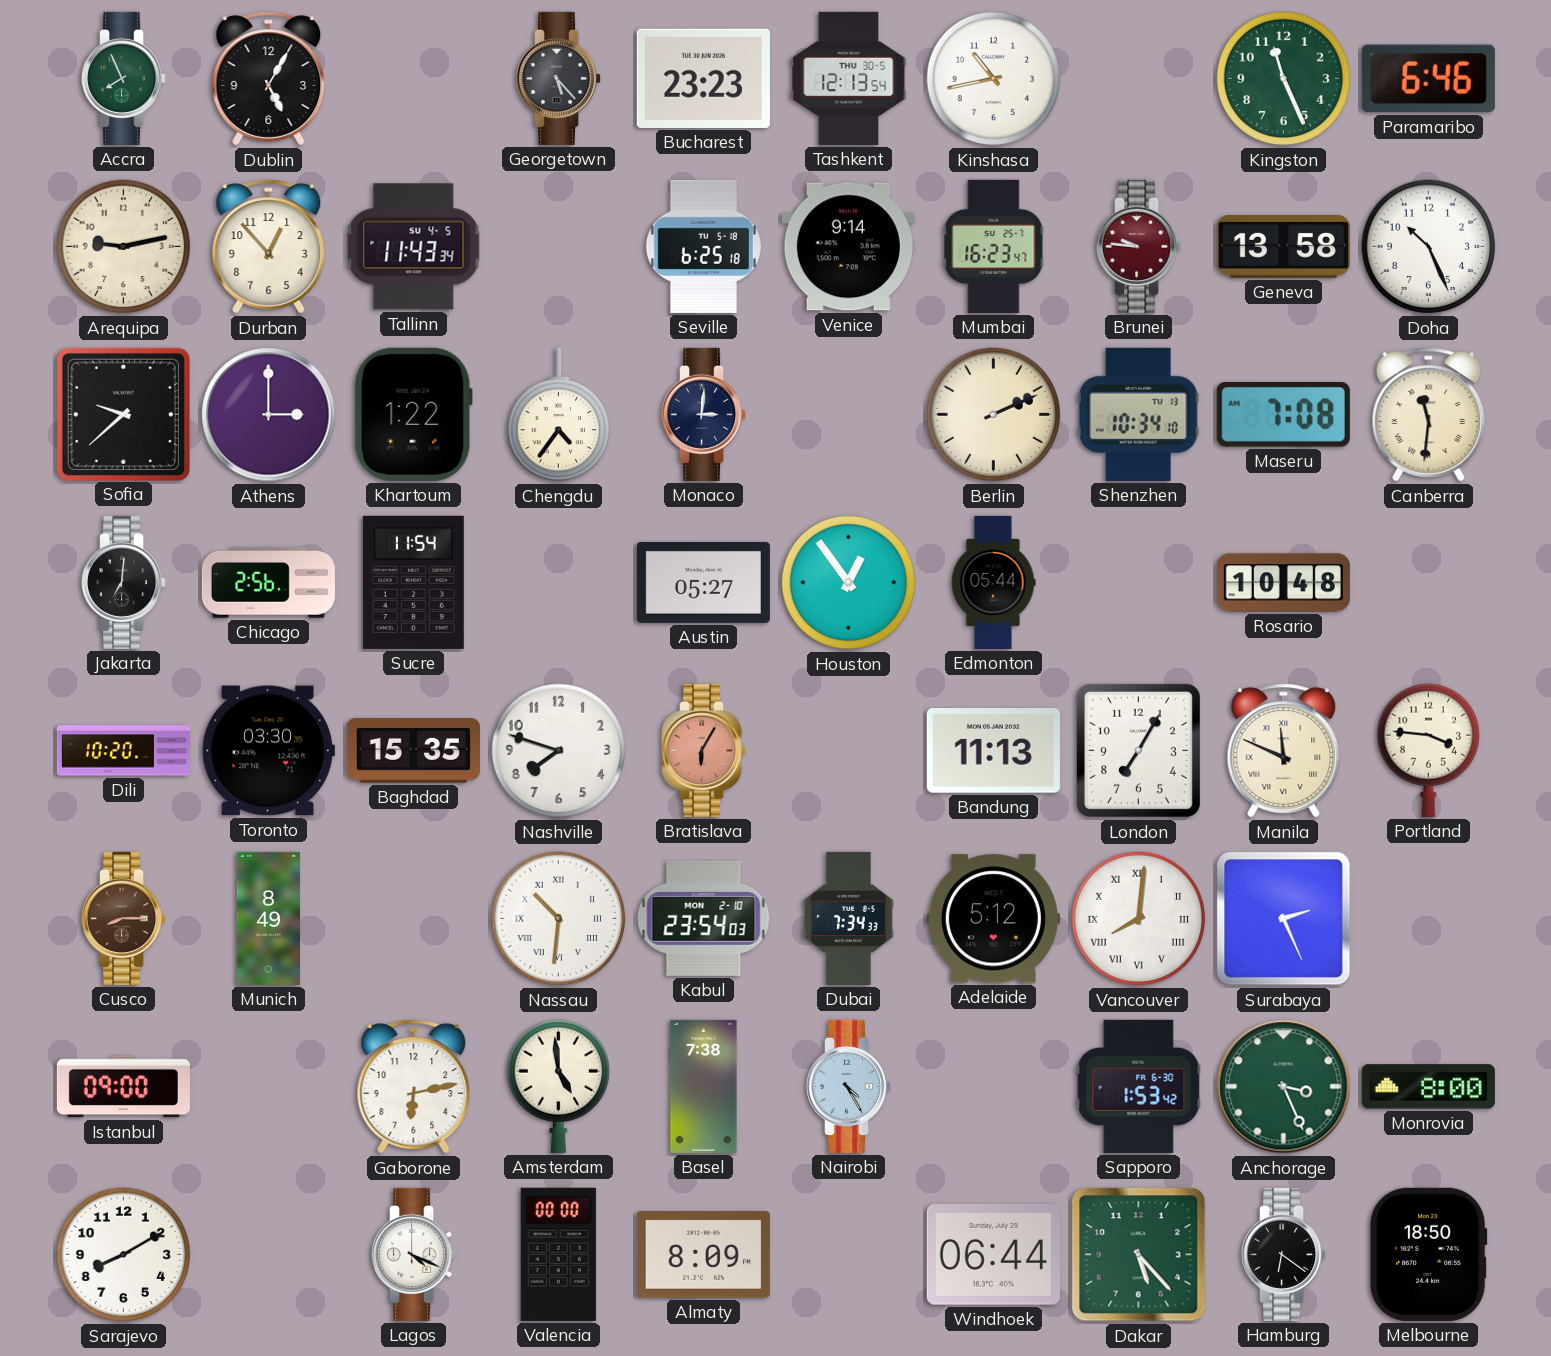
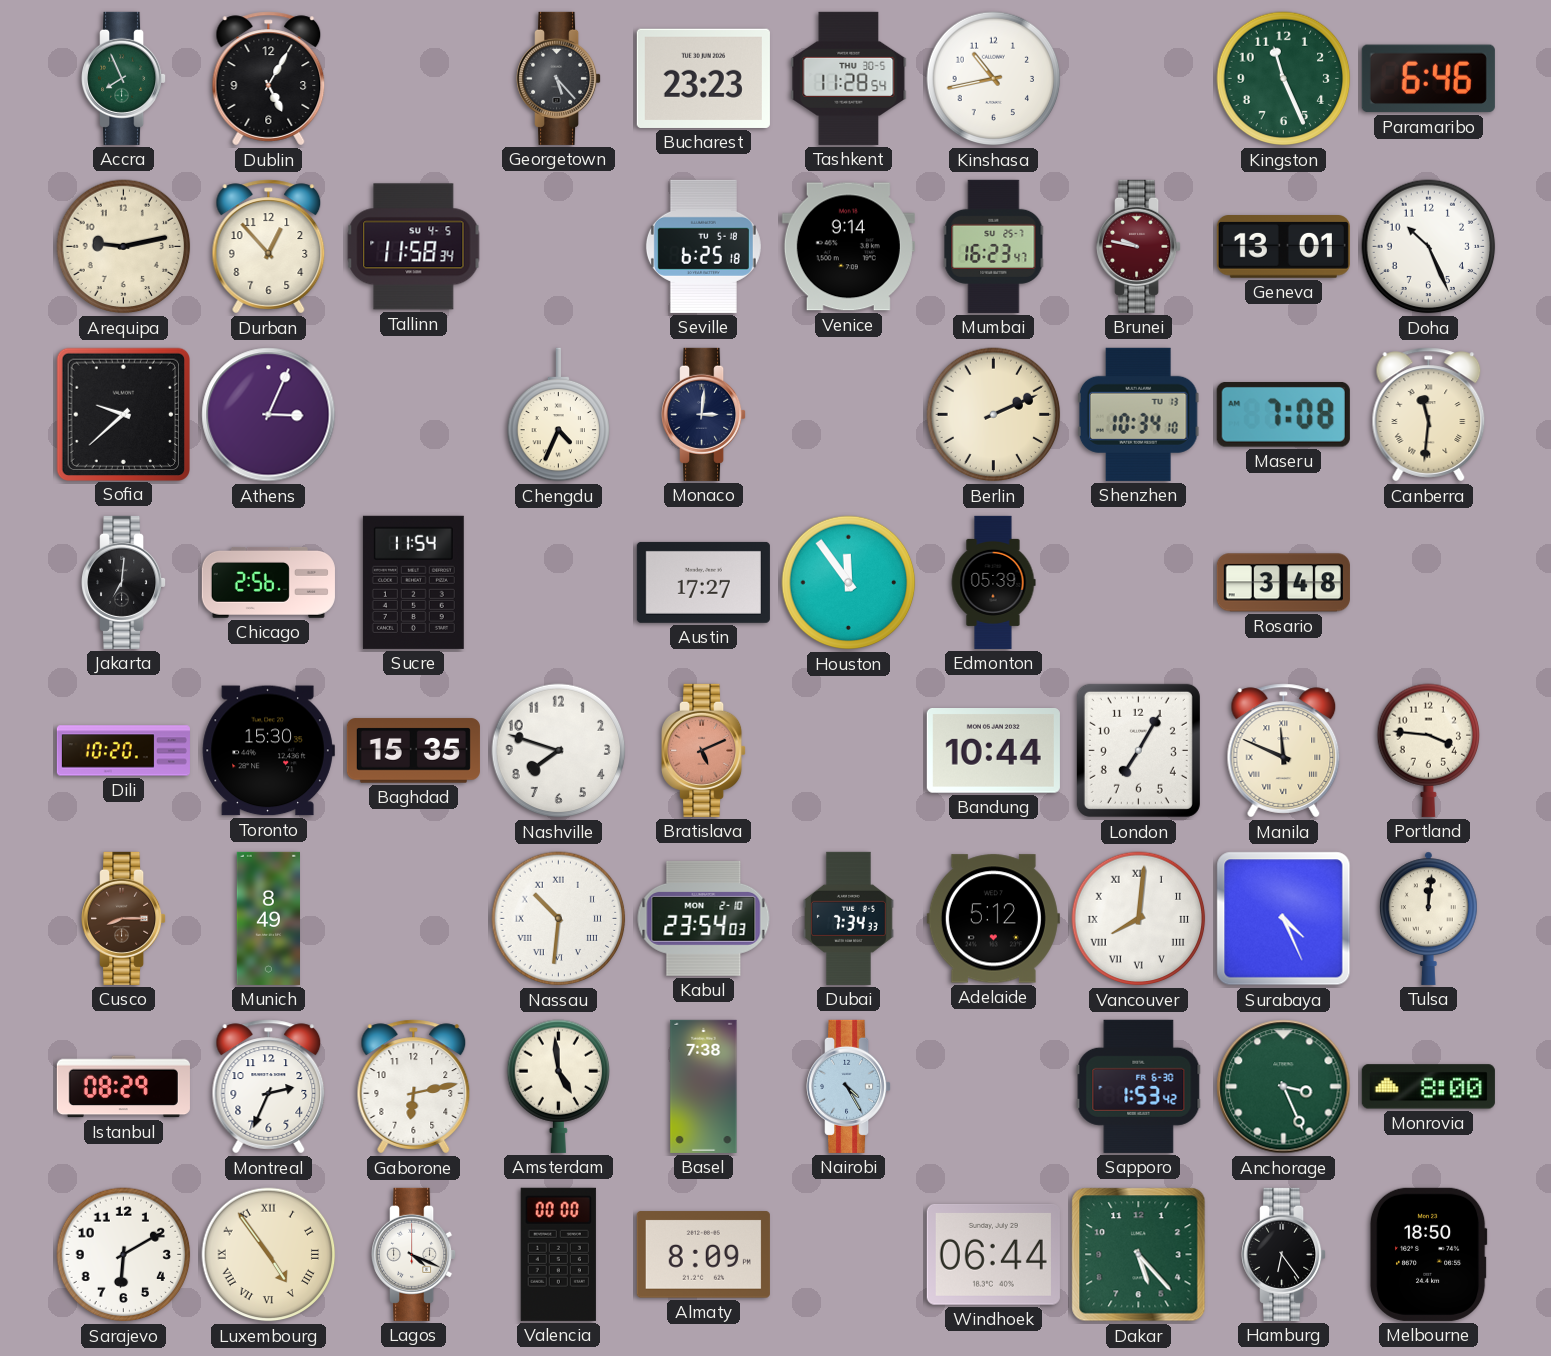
Tashkent: 12:13 -> 11:28 (849, 78)
Tallinn: 11:43 -> 11:58 (414, 247)
Brunei: 9:46 -> 9:47 (1140, 246)
Geneva: 13:58 -> 13:01 (1283, 247)
Athens: 3:00 -> 3:04 (269, 415)
Khartoum: 1:22 -> none (413, 414)
Chengdu: 4:36 -> 4:34 (558, 415)
Austin: 05:27 -> 17:27 (703, 582)
Houston: 12:54 -> 11:54 (849, 583)
Edmonton: 05:44 -> 05:39 (993, 582)
Rosario: 10:48 -> 3:48 (1283, 583)
Toronto: 03:30 -> 15:30 (268, 751)
Bratislava: 6:05 -> 5:11 (705, 750)
Bandung: 11:13 -> 10:44 (993, 751)
Surabaya: 2:26 -> 4:26 (1284, 919)
Tulsa: none -> 12:01 (1428, 918)
Istanbul: 09:00 -> 08:29 (123, 1087)
Montreal: none -> 2:34 (269, 1087)
Sarajevo: 8:10 -> 6:10 (124, 1255)
Luxembourg: none -> 4:54 (269, 1255)
Hamburg: 6:21 -> 6:24 (1285, 1254)
